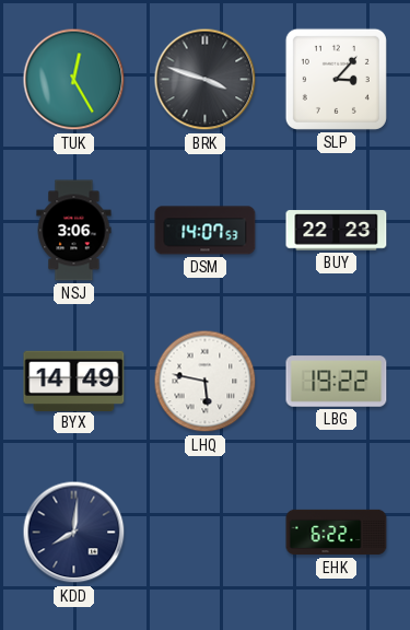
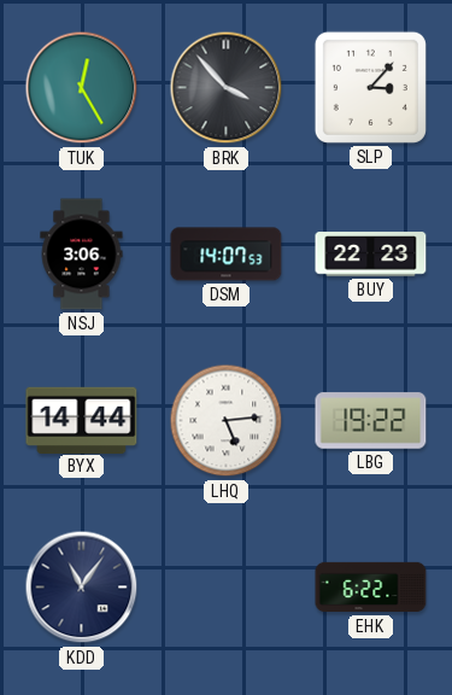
BRK: 3:48 -> 3:53 (227, 88)
BYX: 14:49 -> 14:44 (82, 420)
LHQ: 5:47 -> 5:14 (227, 421)
KDD: 8:01 -> 11:06 (82, 588)
